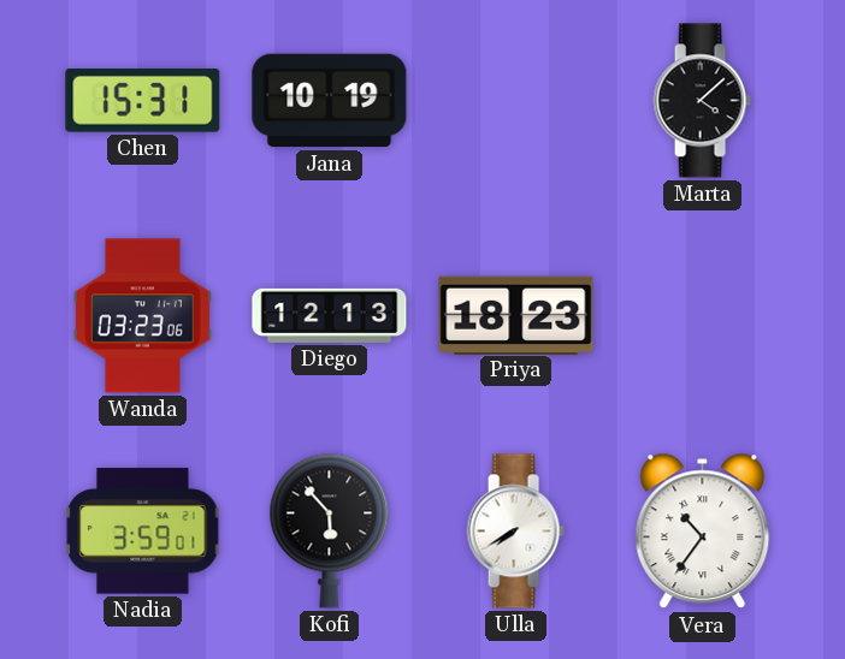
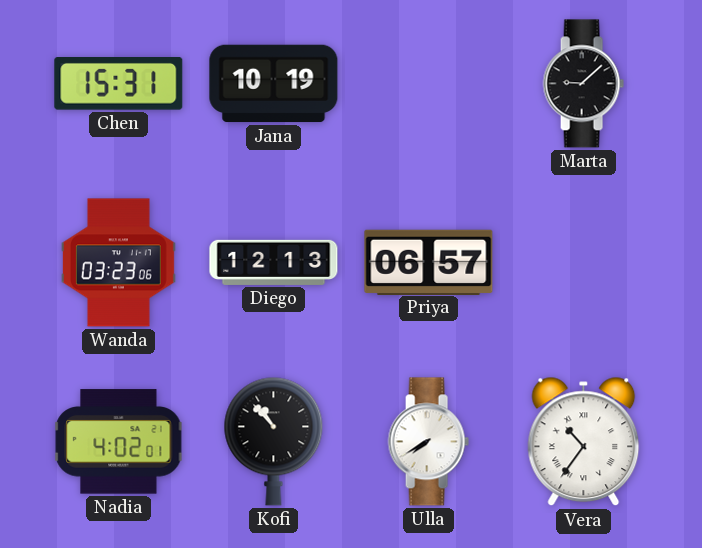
Marta: 4:08 -> 9:08 (583, 84)
Priya: 18:23 -> 06:57 (429, 262)
Nadia: 3:59 -> 4:02 (119, 442)
Kofi: 5:53 -> 10:53 (274, 441)
